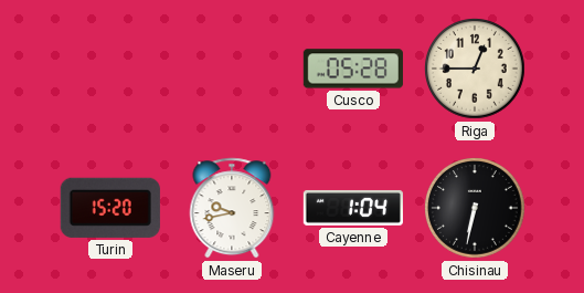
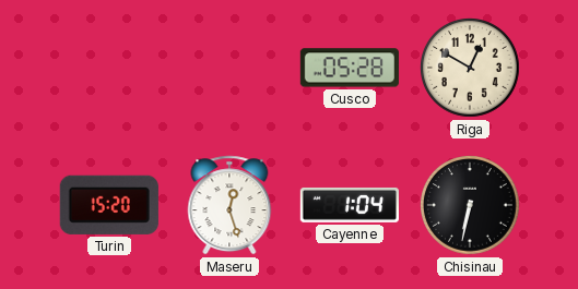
Riga: 12:45 -> 12:50 (471, 69)
Maseru: 9:43 -> 12:27 (229, 205)
